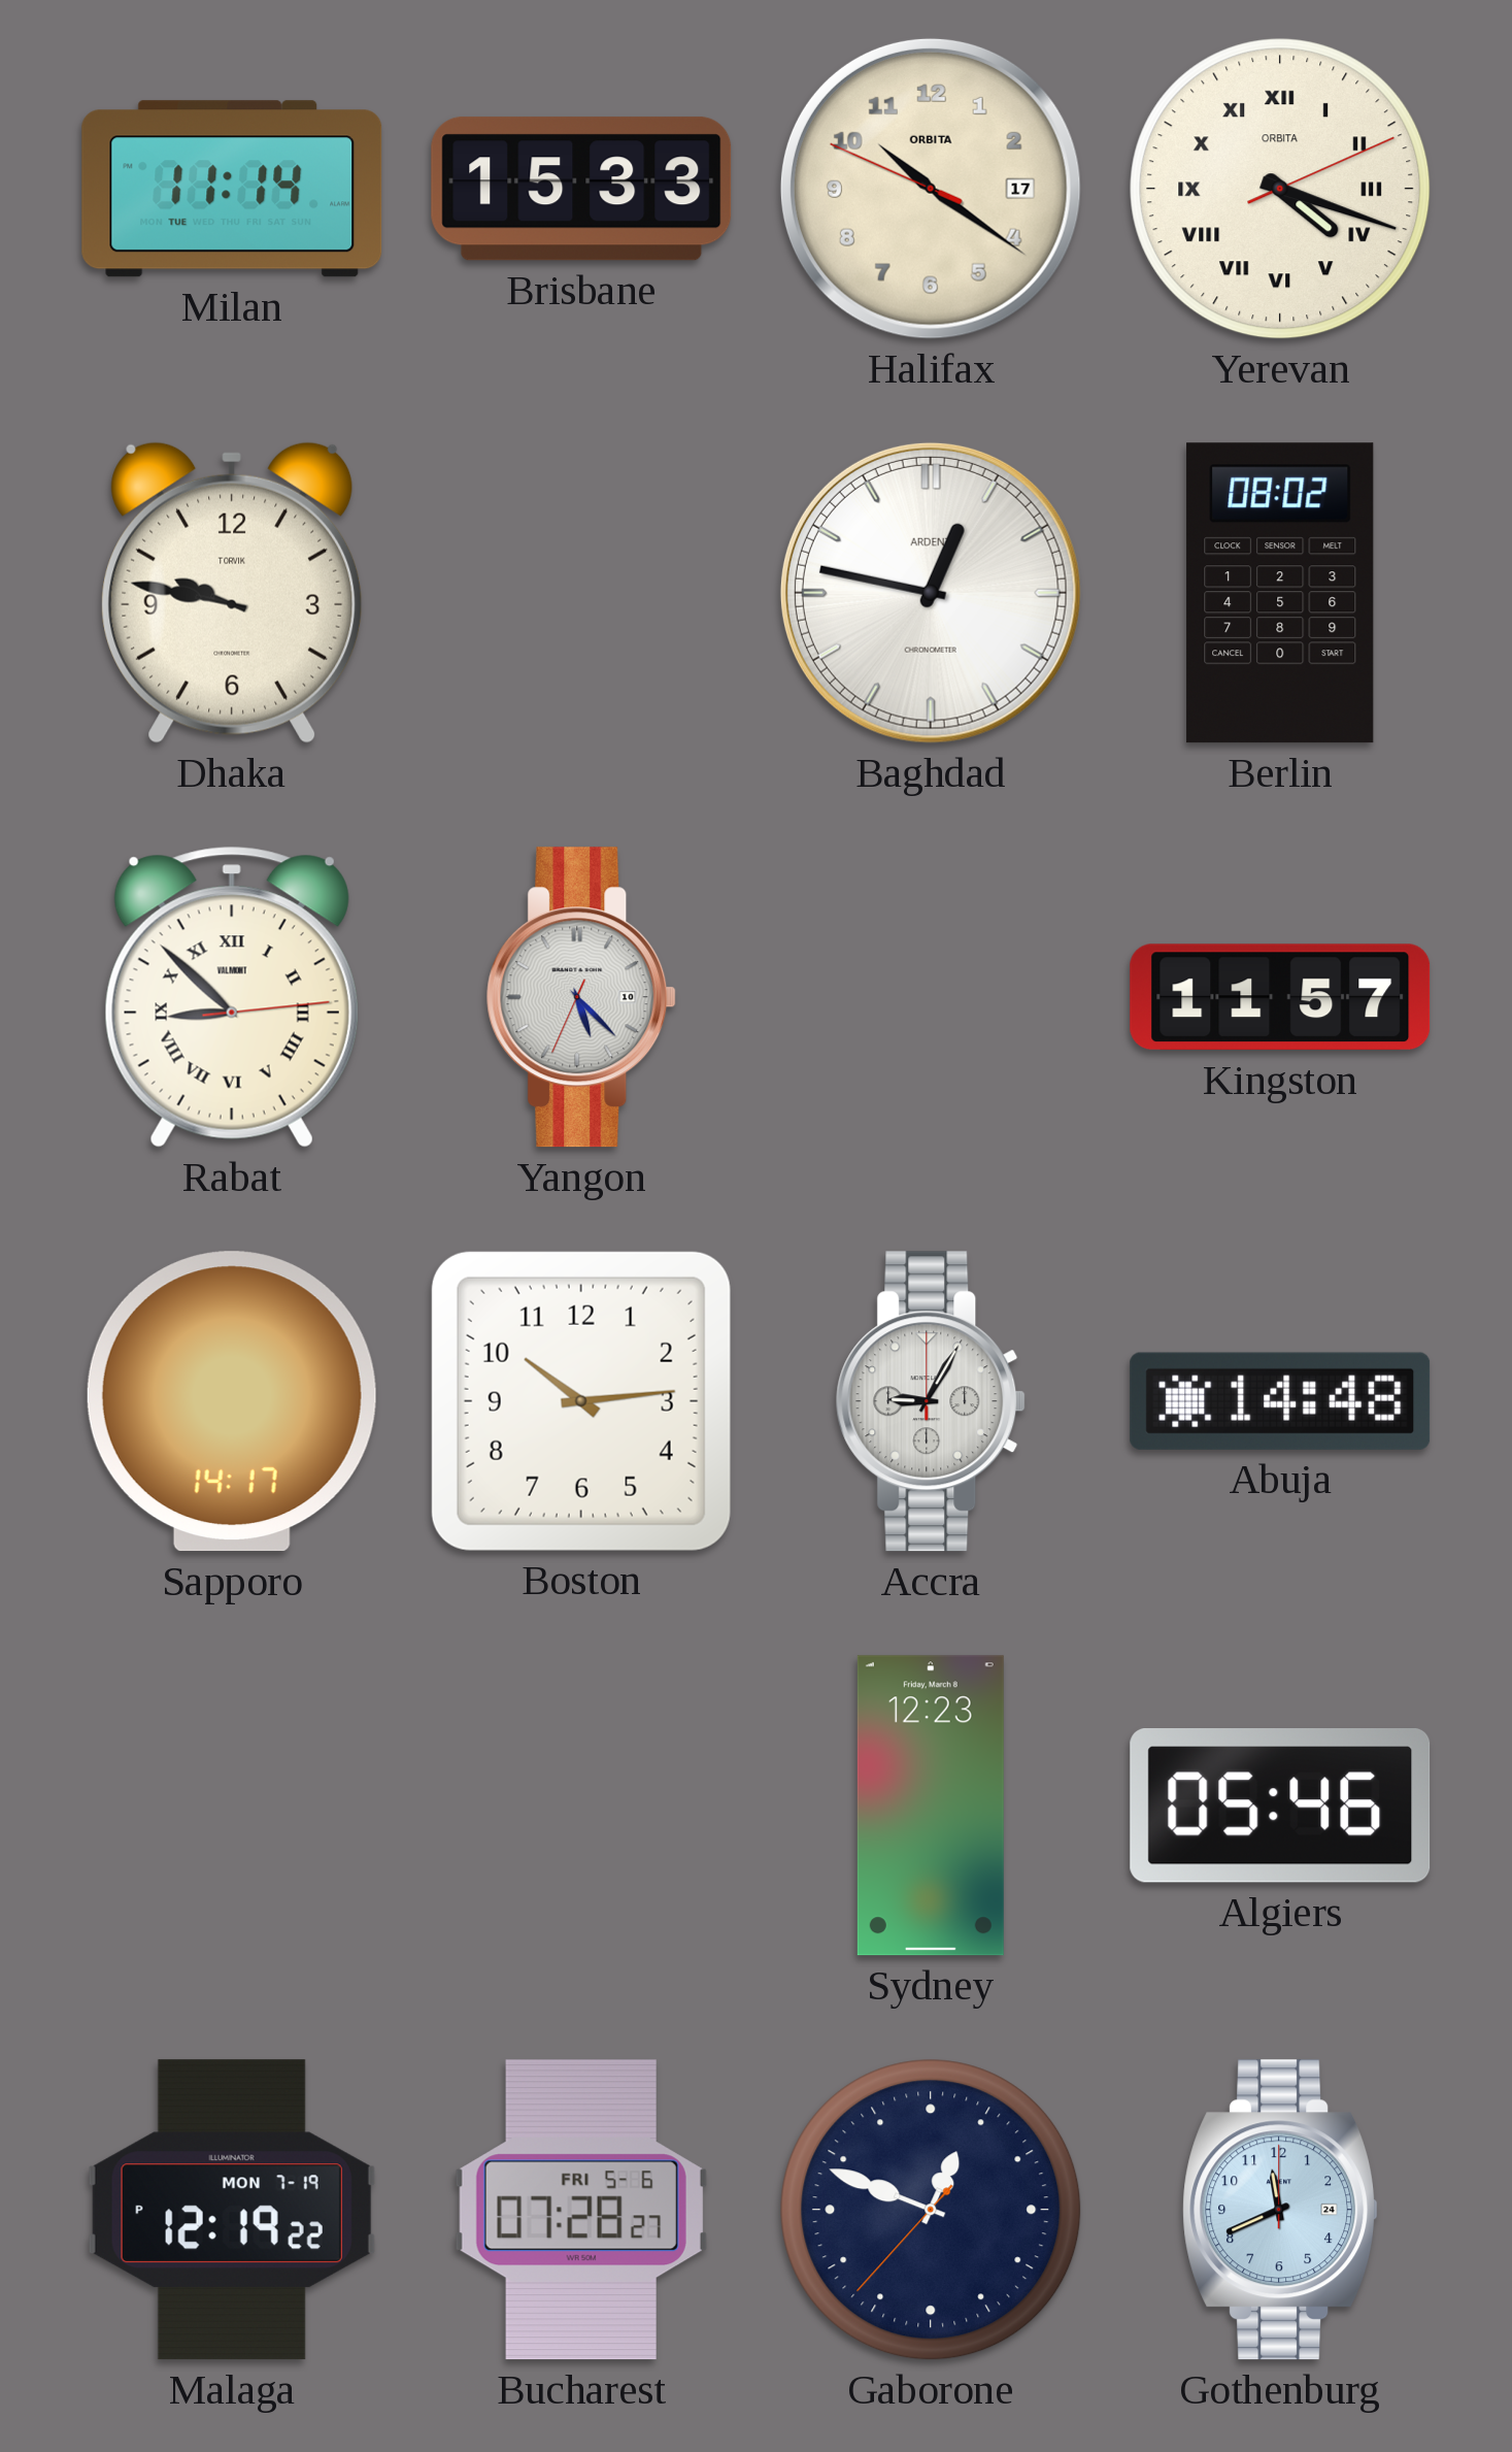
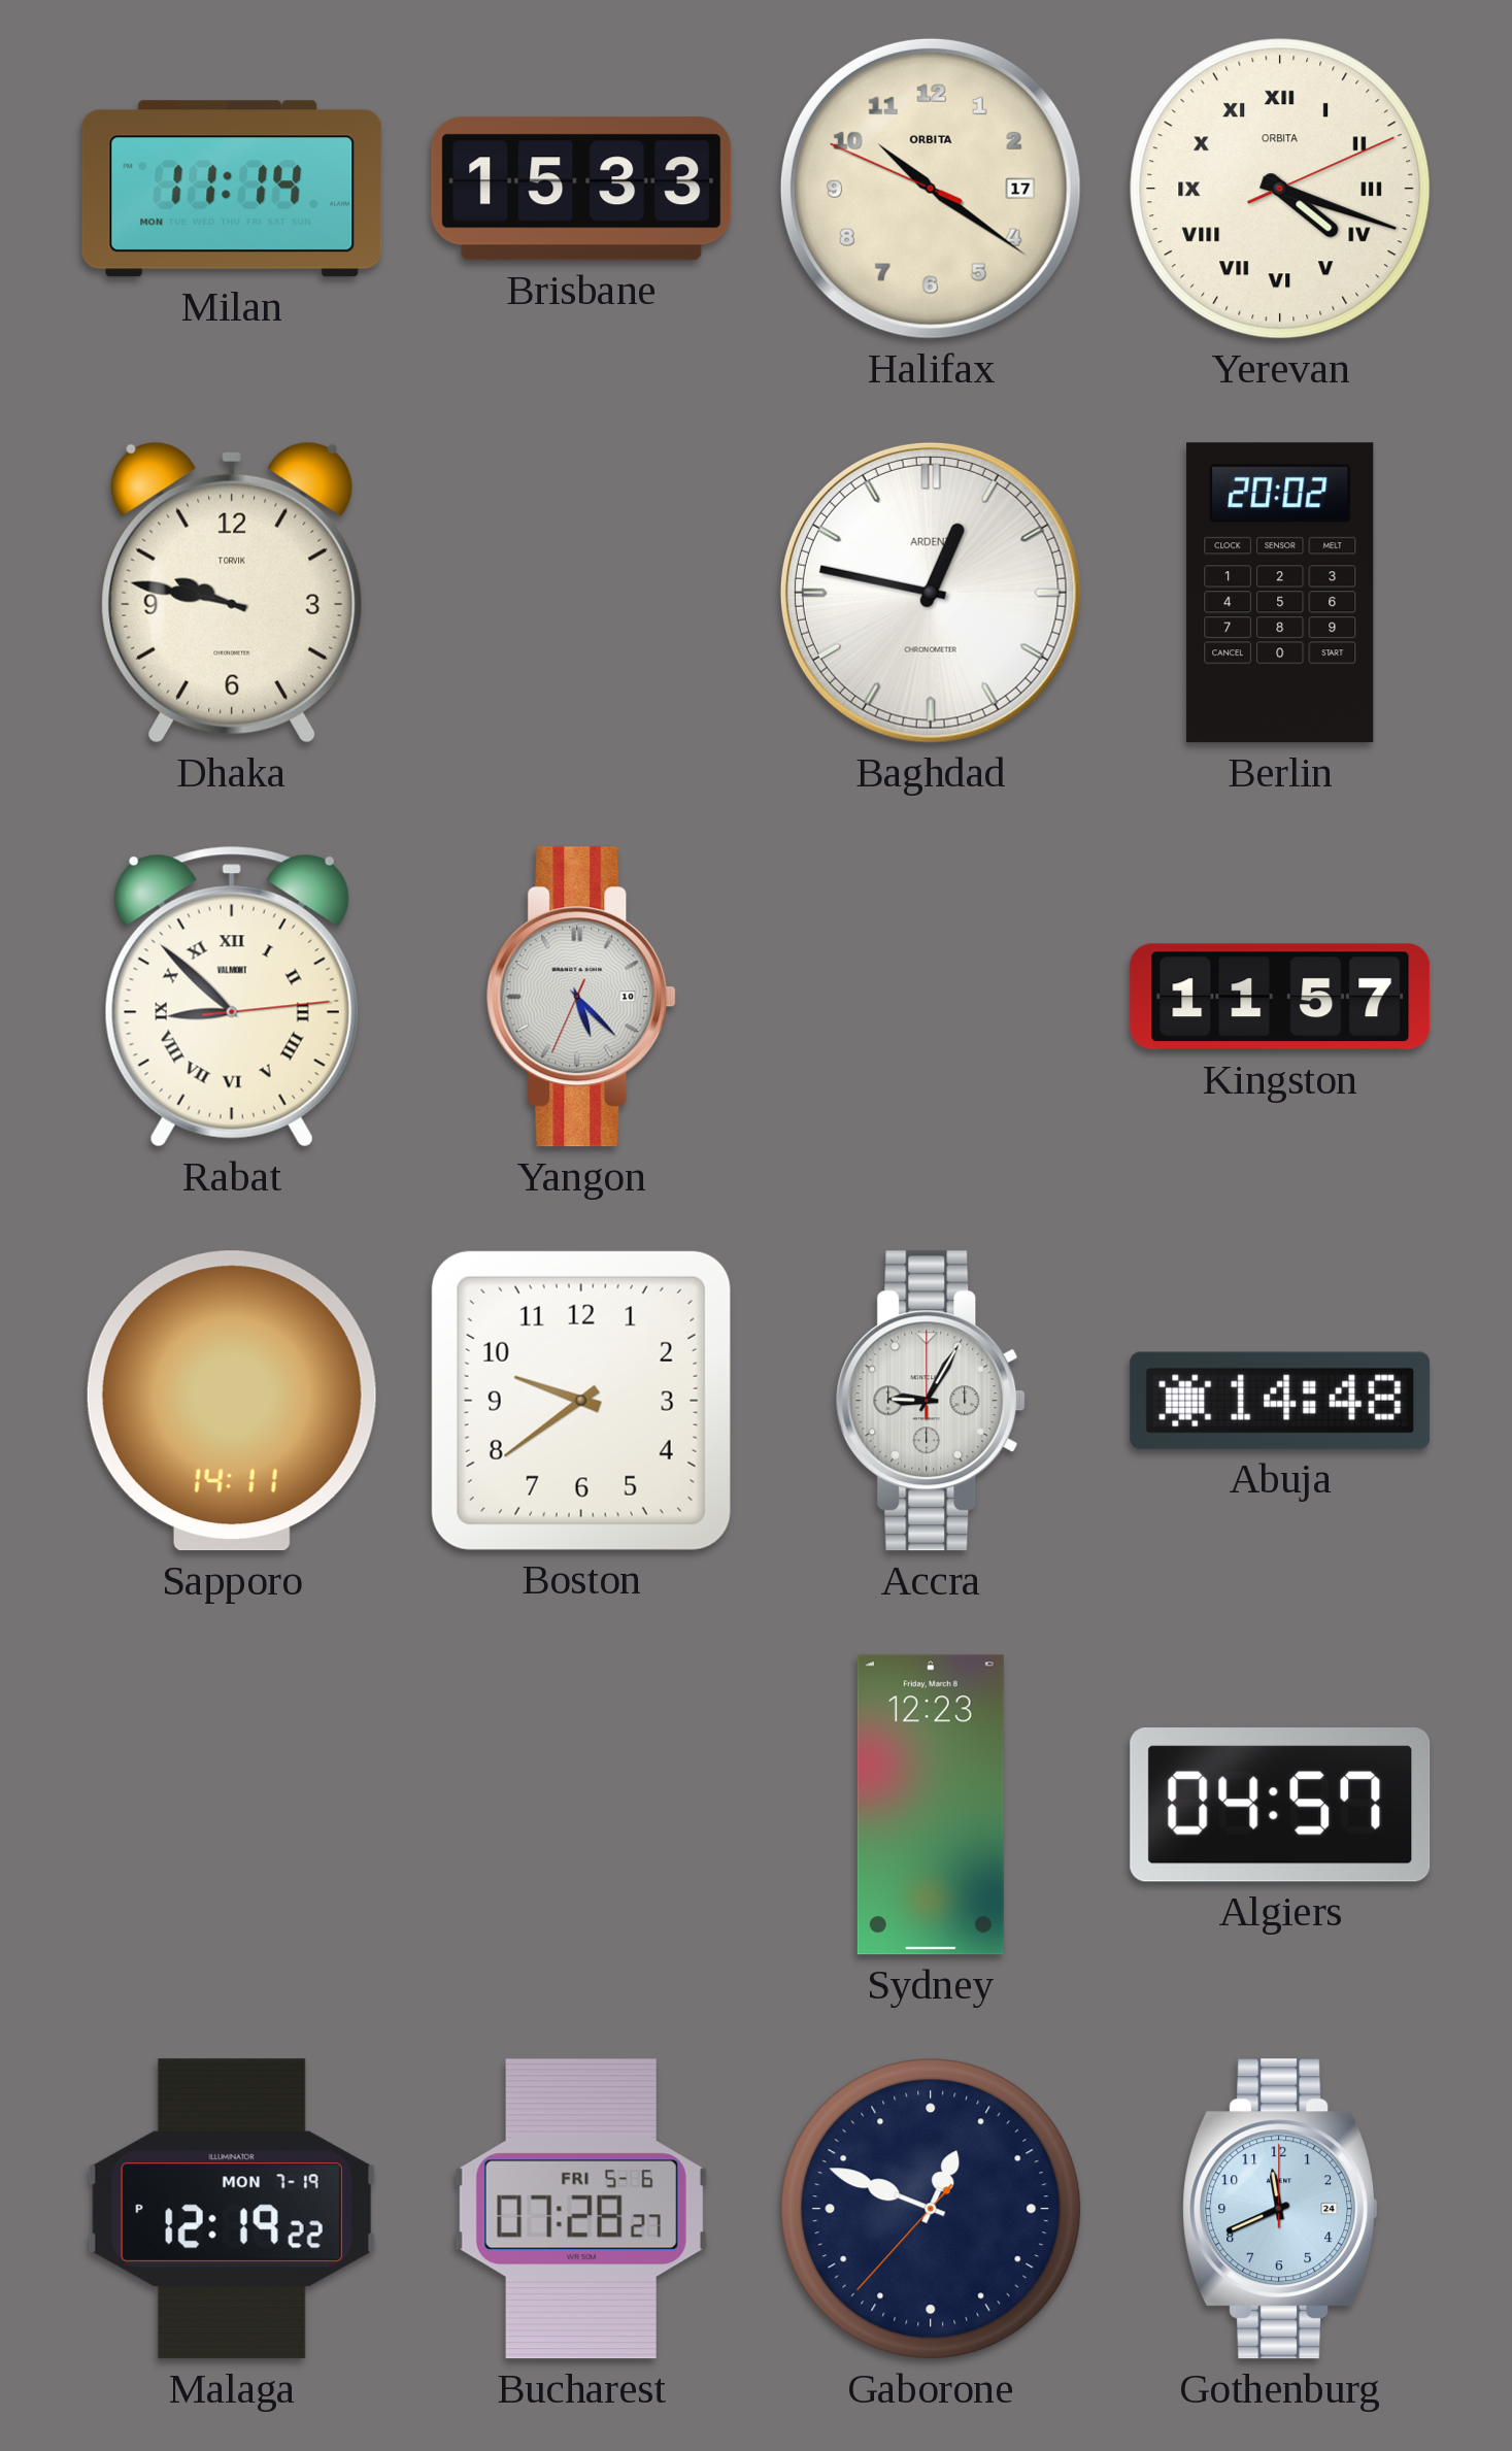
Milan date: TUE -> MON (232, 189)
Berlin: 08:02 -> 20:02 (1280, 593)
Sapporo: 14:17 -> 14:11 (232, 1401)
Boston: 10:14 -> 9:39 (581, 1401)
Algiers: 05:46 -> 04:57 (1280, 1806)
